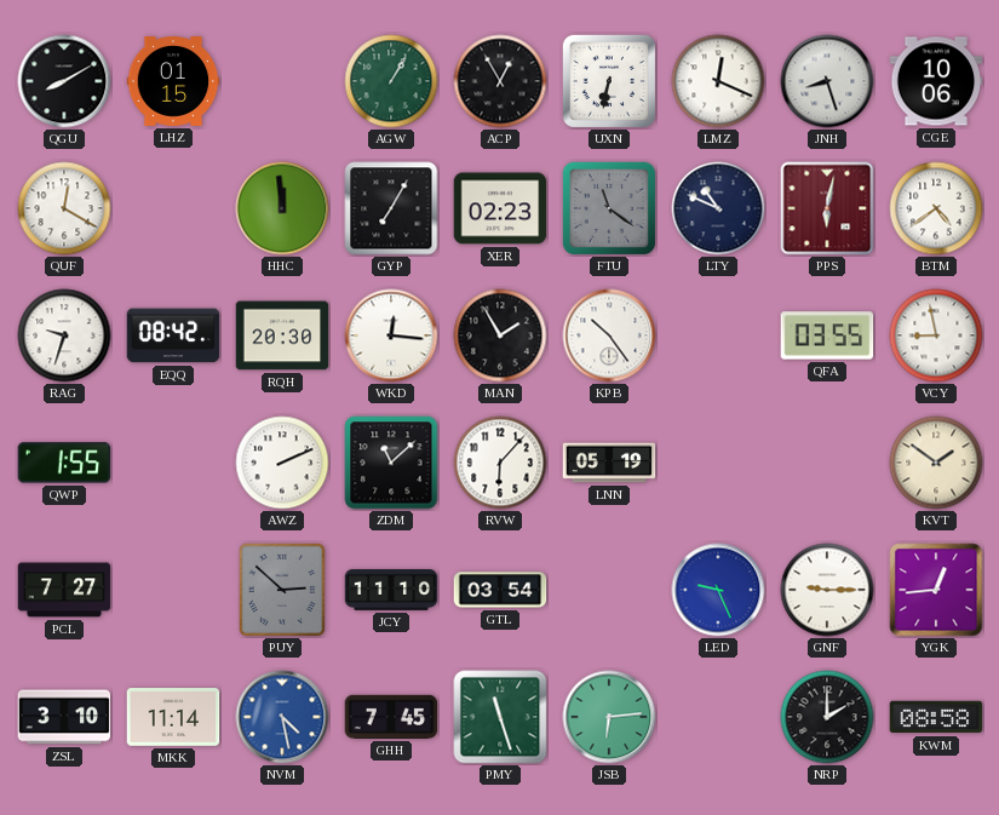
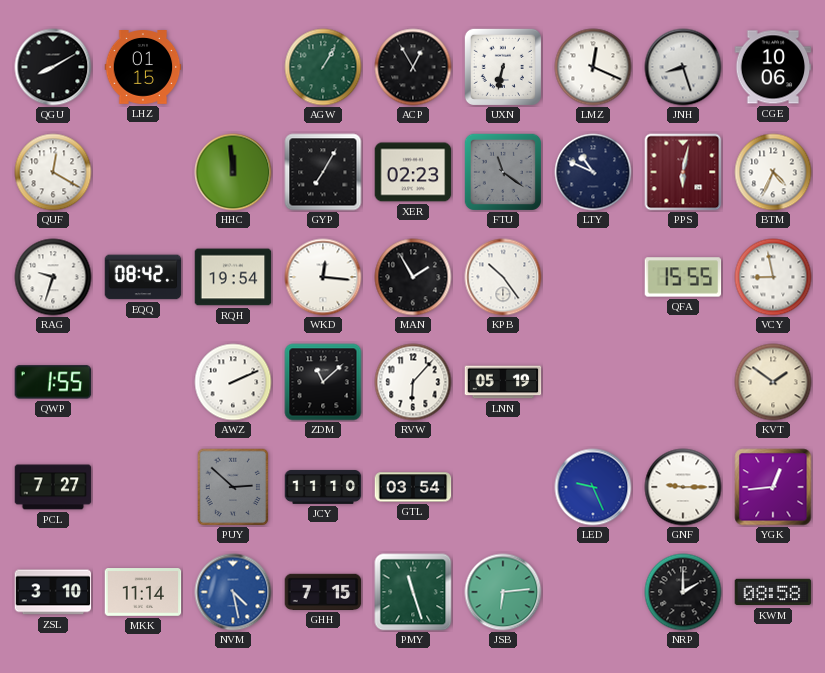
BTM: 4:39 -> 4:34 (773, 172)
RQH: 20:30 -> 19:54 (233, 277)
QFA: 03:55 -> 15:55 (683, 277)
GHH: 7:45 -> 7:15 (323, 592)
